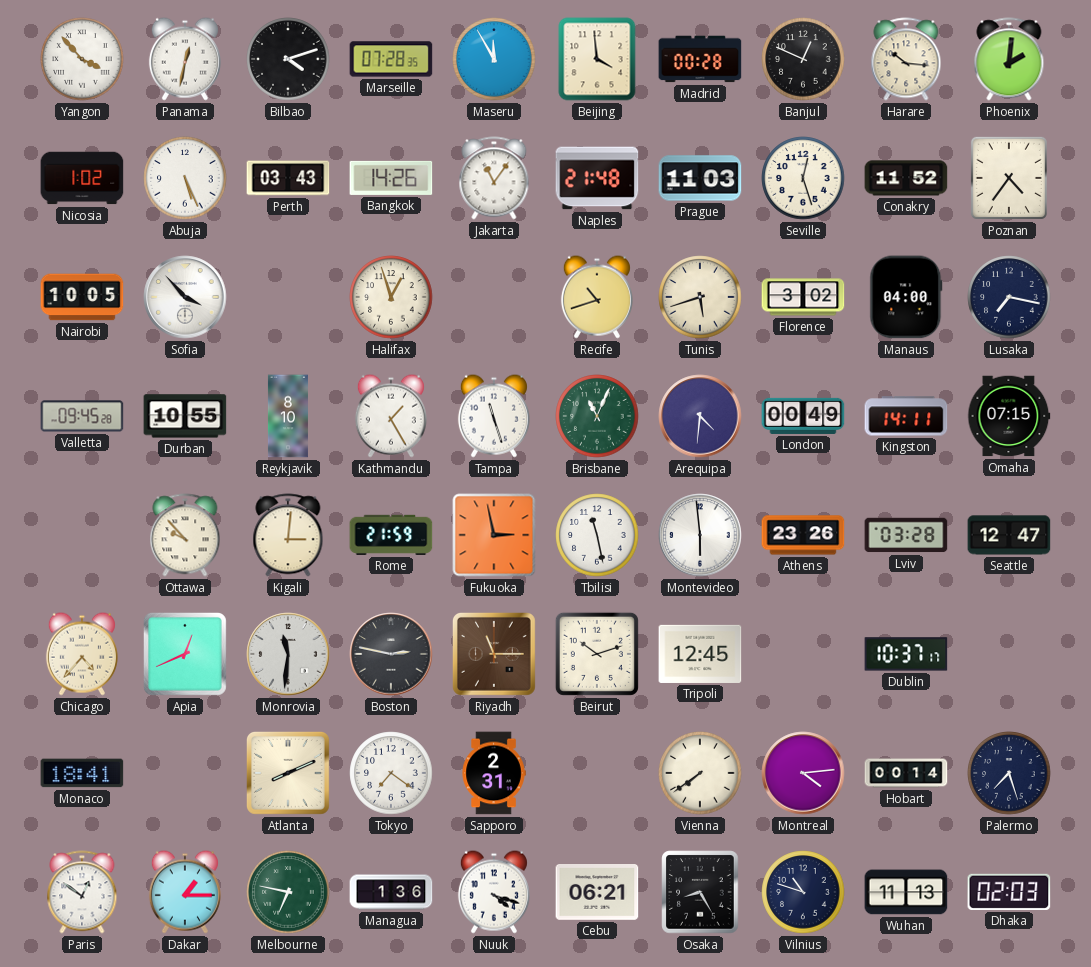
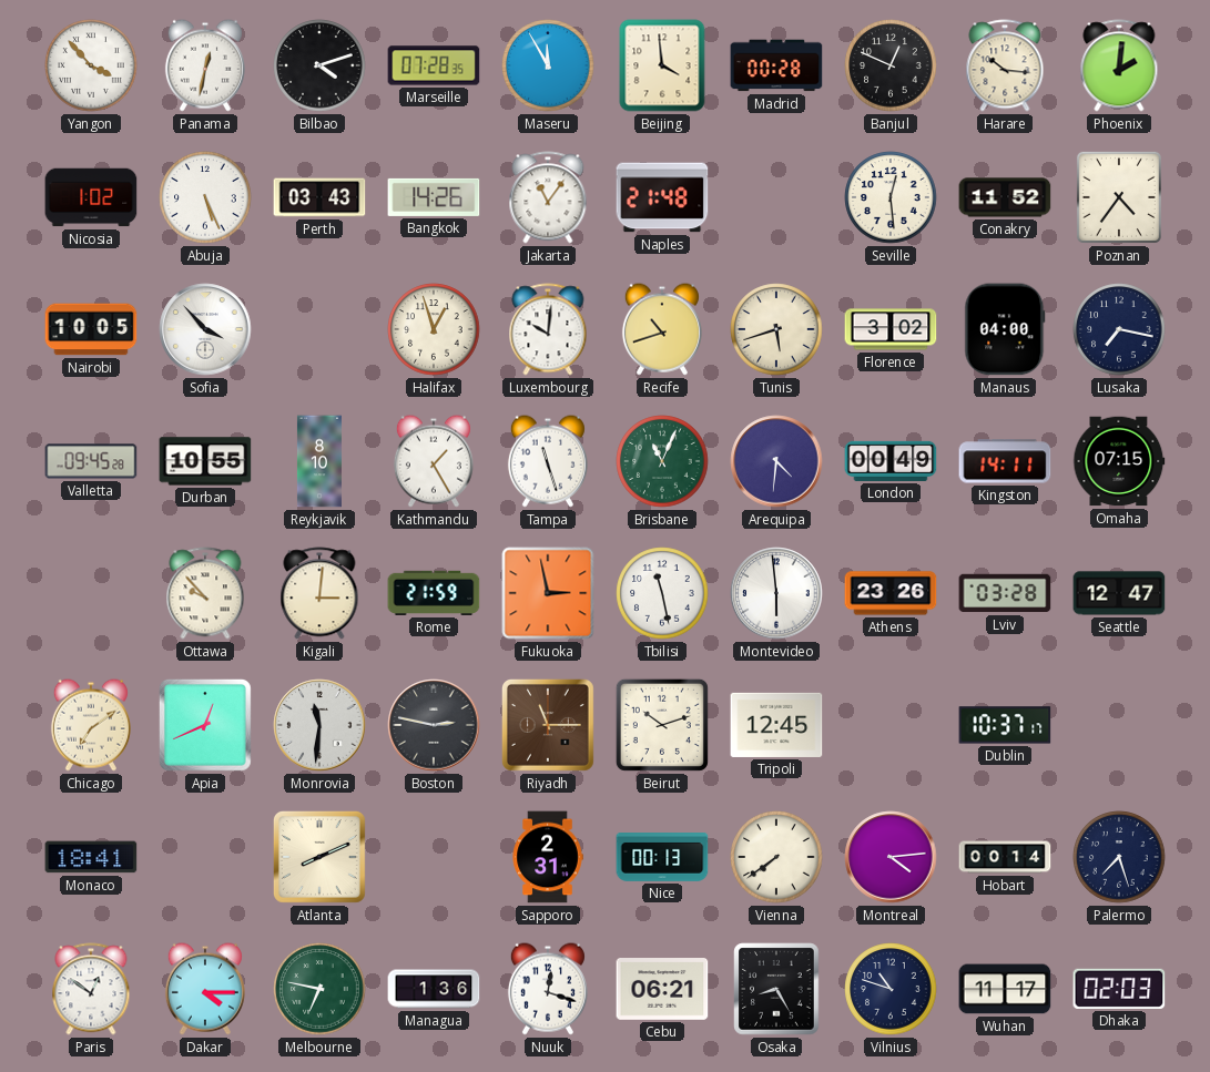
Prague: 11:03 -> none (700, 178)
Seville: 12:27 -> 12:29 (891, 197)
Luxembourg: none -> 10:01 (548, 329)
Chicago: 4:37 -> 7:09 (91, 725)
Tokyo: 7:21 -> none (391, 773)
Nice: none -> 00:13 (662, 858)
Dakar: 1:15 -> 4:15 (205, 989)
Nuuk: 4:18 -> 12:18 (548, 989)
Wuhan: 11:13 -> 11:17 (1005, 989)
